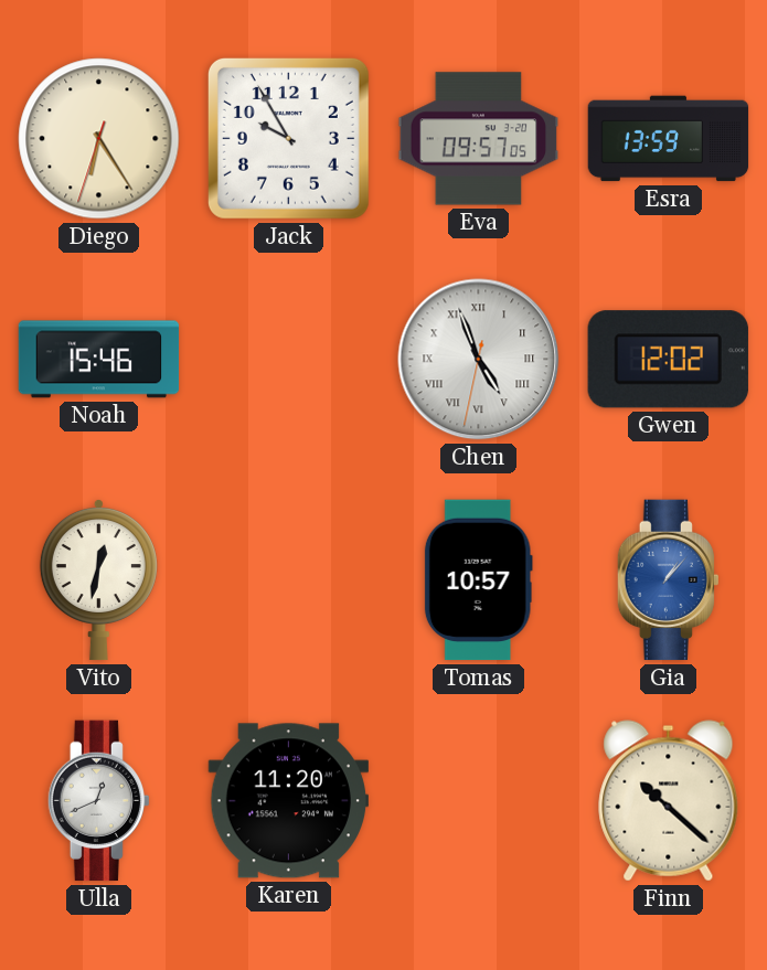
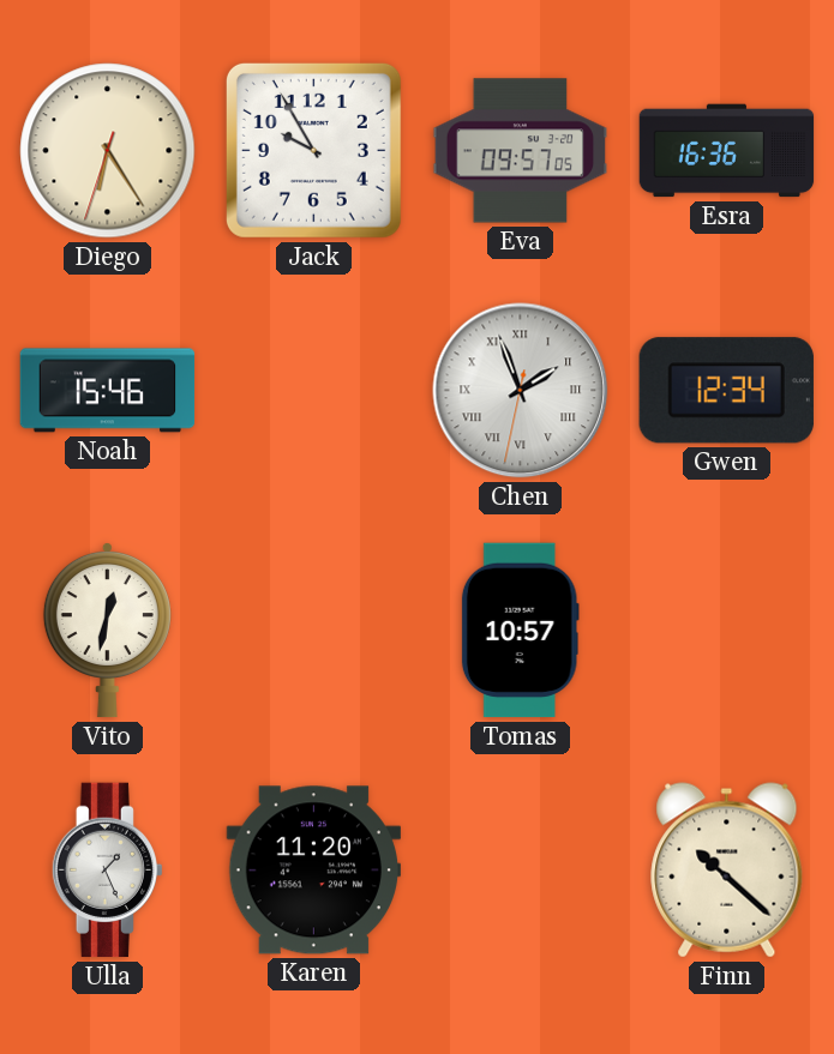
Esra: 13:59 -> 16:36 (727, 151)
Chen: 4:56 -> 1:56 (521, 391)
Gwen: 12:02 -> 12:34 (726, 391)
Gia: 1:07 -> none (668, 580)
Ulla: 12:41 -> 1:26 (107, 871)
